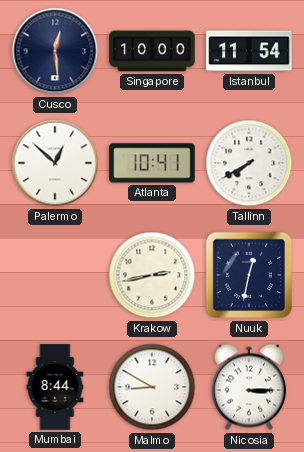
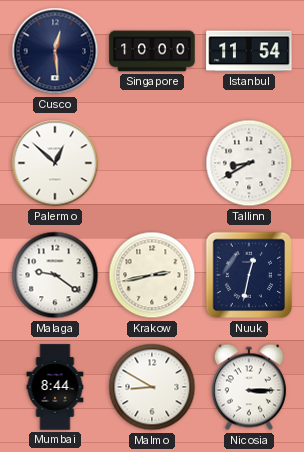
Atlanta: 10:41 -> none (152, 163)
Tallinn: 7:40 -> 8:40 (249, 163)
Malaga: none -> 9:21 (55, 275)
